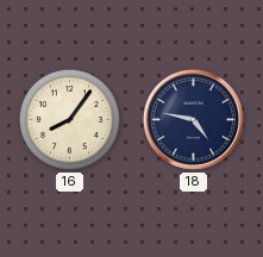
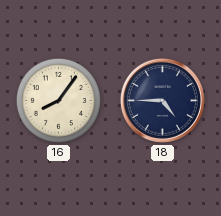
18: 4:47 -> 4:45 (162, 100)
